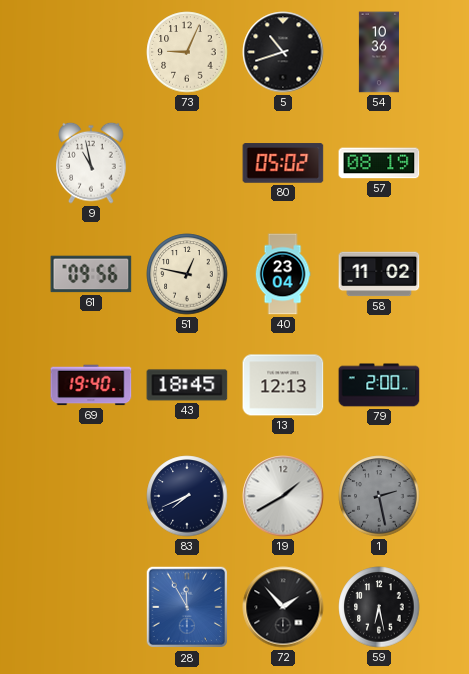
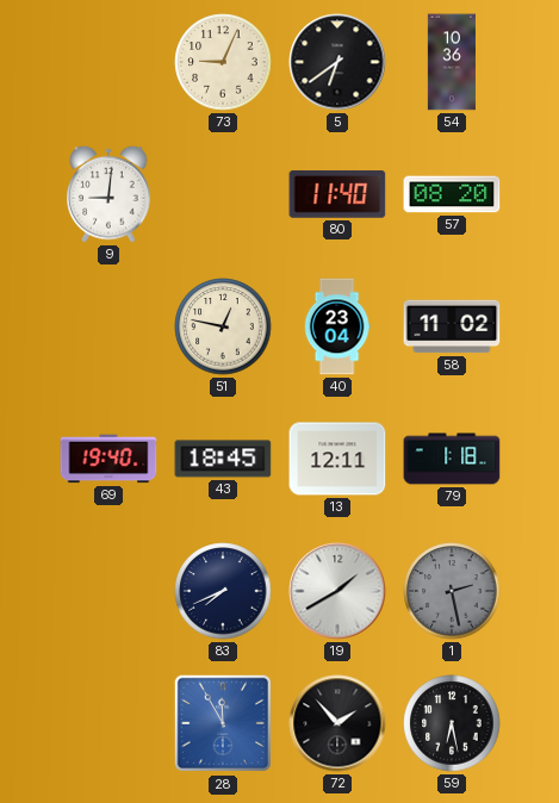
5: 10:42 -> 6:39 (337, 62)
9: 10:58 -> 9:01 (108, 194)
80: 05:02 -> 11:40 (337, 194)
57: 08:19 -> 08:20 (452, 194)
61: 09:56 -> none (91, 274)
13: 12:13 -> 12:11 (337, 459)
79: 2:00 -> 1:18 (452, 459)
